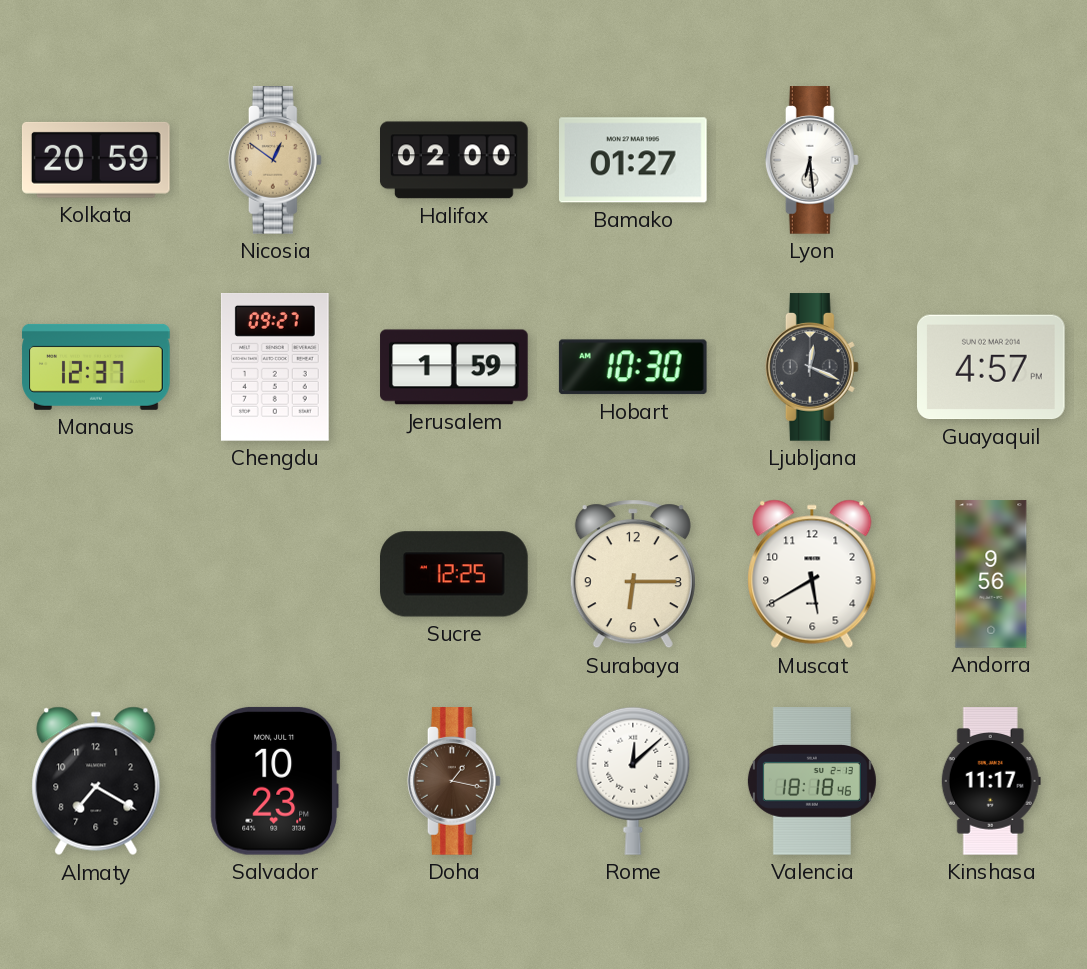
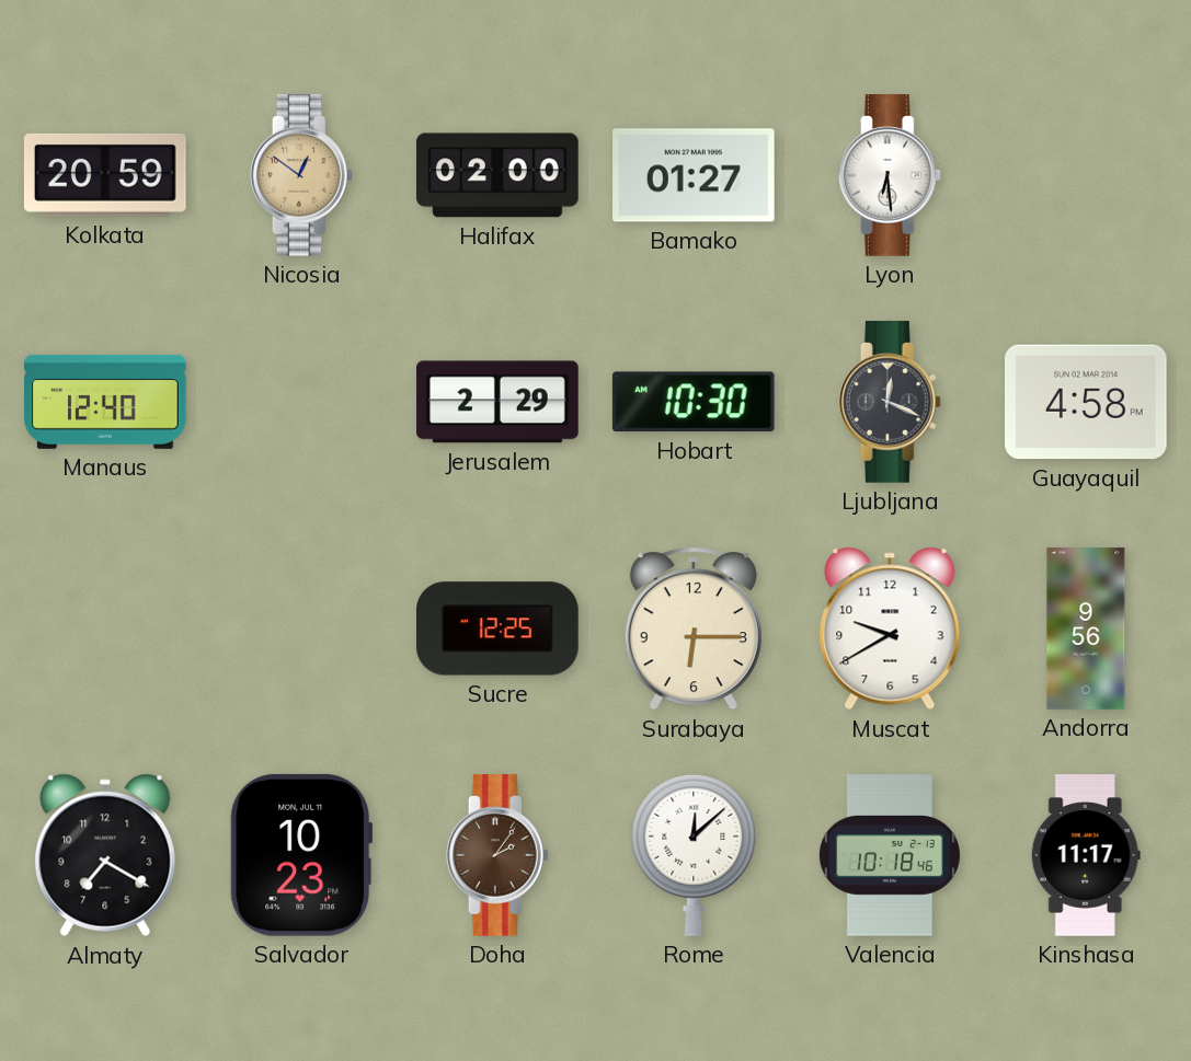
Manaus: 12:37 -> 12:40 (105, 402)
Chengdu: 09:27 -> none (275, 368)
Jerusalem: 1:59 -> 2:29 (497, 402)
Guayaquil: 4:57 -> 4:58 (1087, 402)
Muscat: 5:40 -> 9:40 (890, 628)
Doha: 1:17 -> 2:06 (497, 855)
Valencia: 18:18 -> 10:18 (890, 855)
